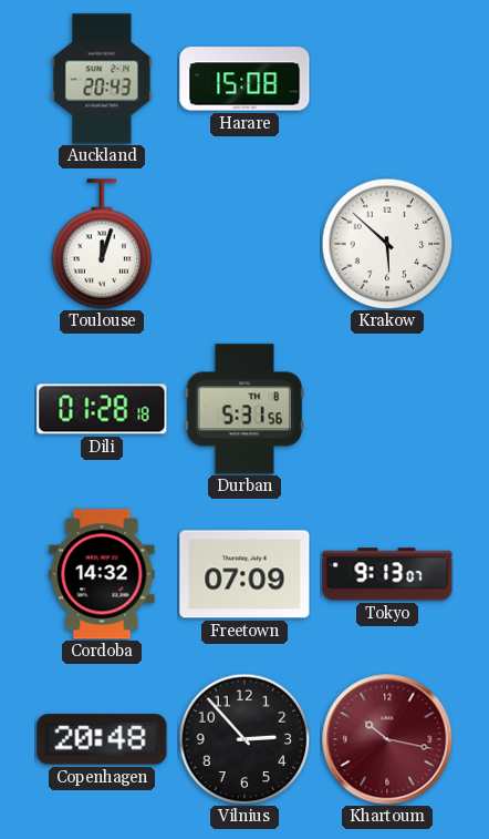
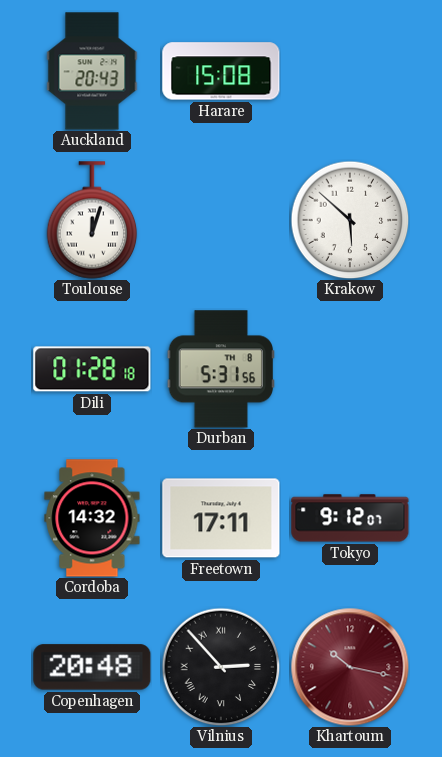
Freetown: 07:09 -> 17:11 (221, 518)
Tokyo: 9:13 -> 9:12 (350, 518)
Vilnius numerals: Arabic -> Roman (221, 667)
